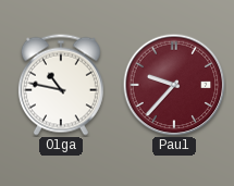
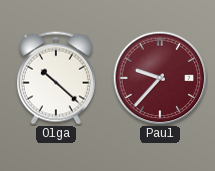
Olga: 10:47 -> 10:22 (56, 78)
